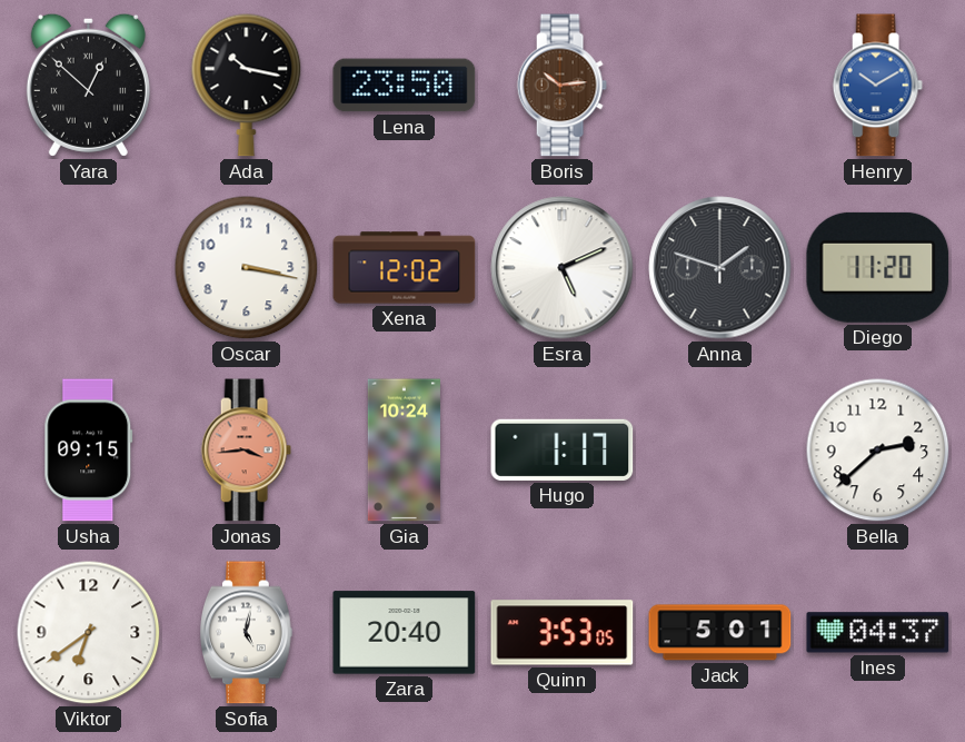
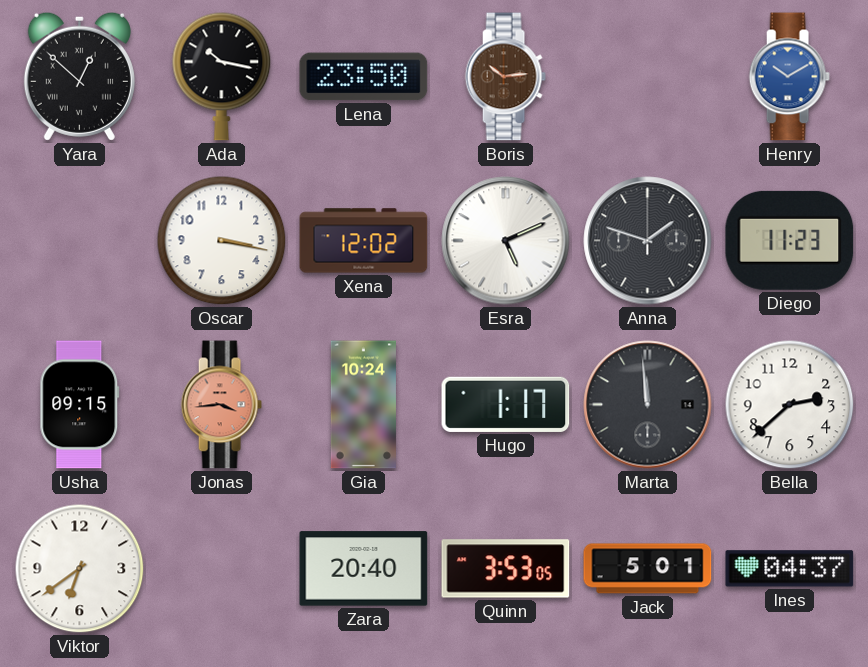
Diego: 11:20 -> 11:23 (790, 240)
Marta: none -> 11:59 (648, 405)
Sofia: 5:02 -> none (247, 633)
